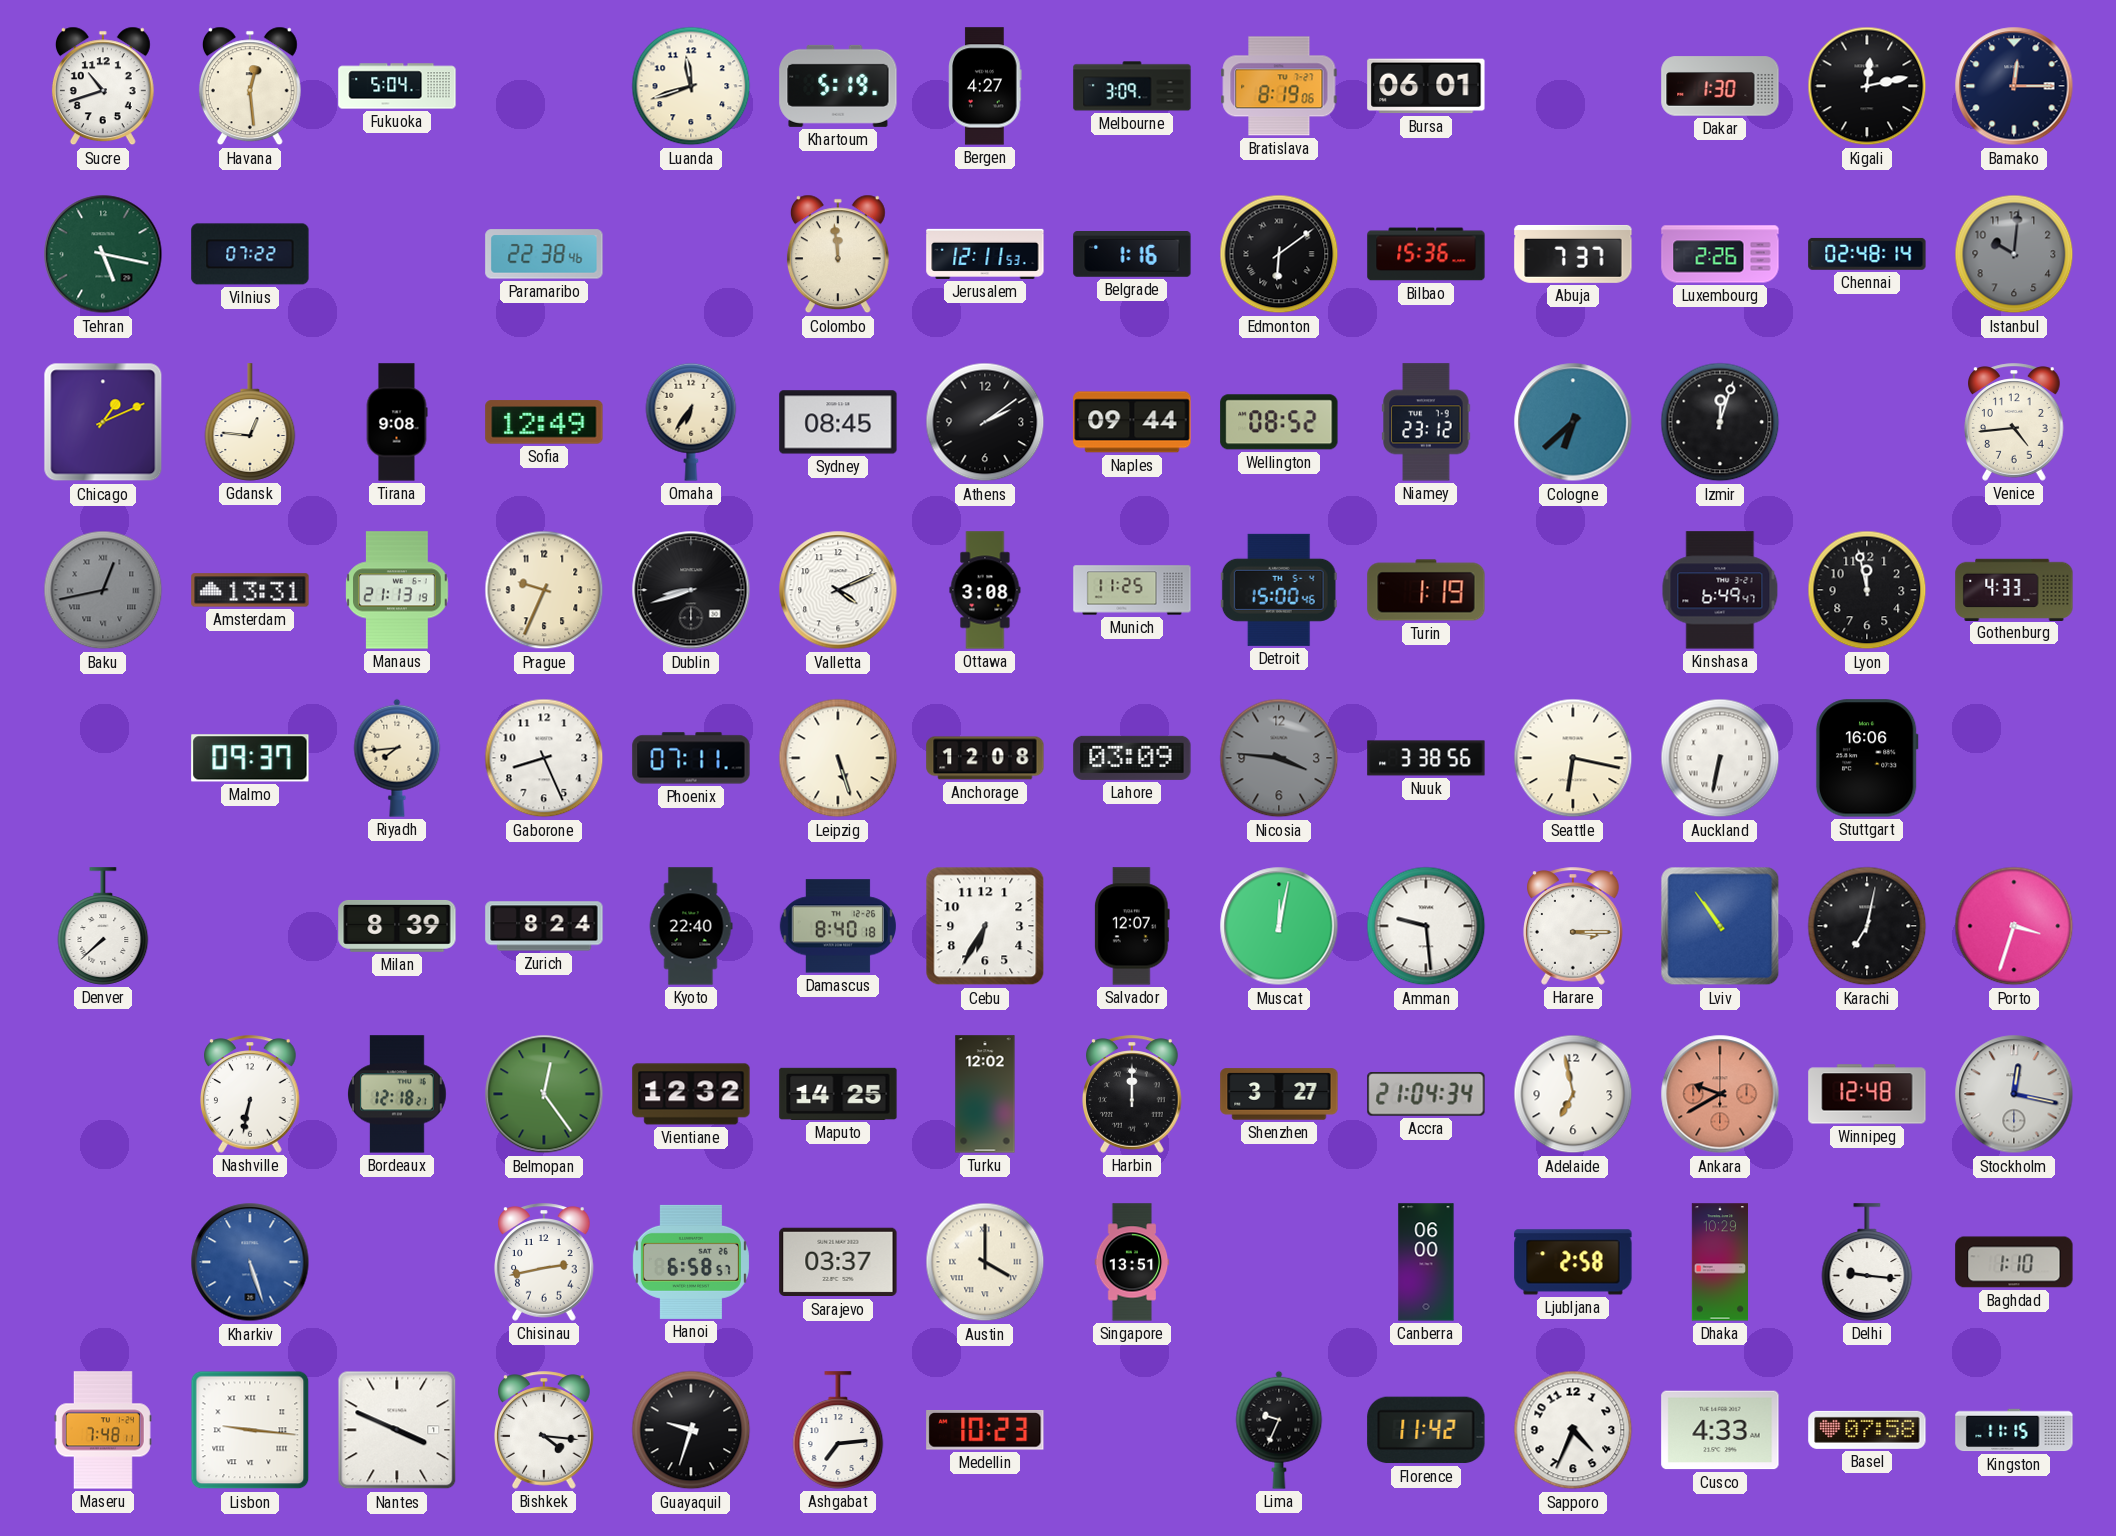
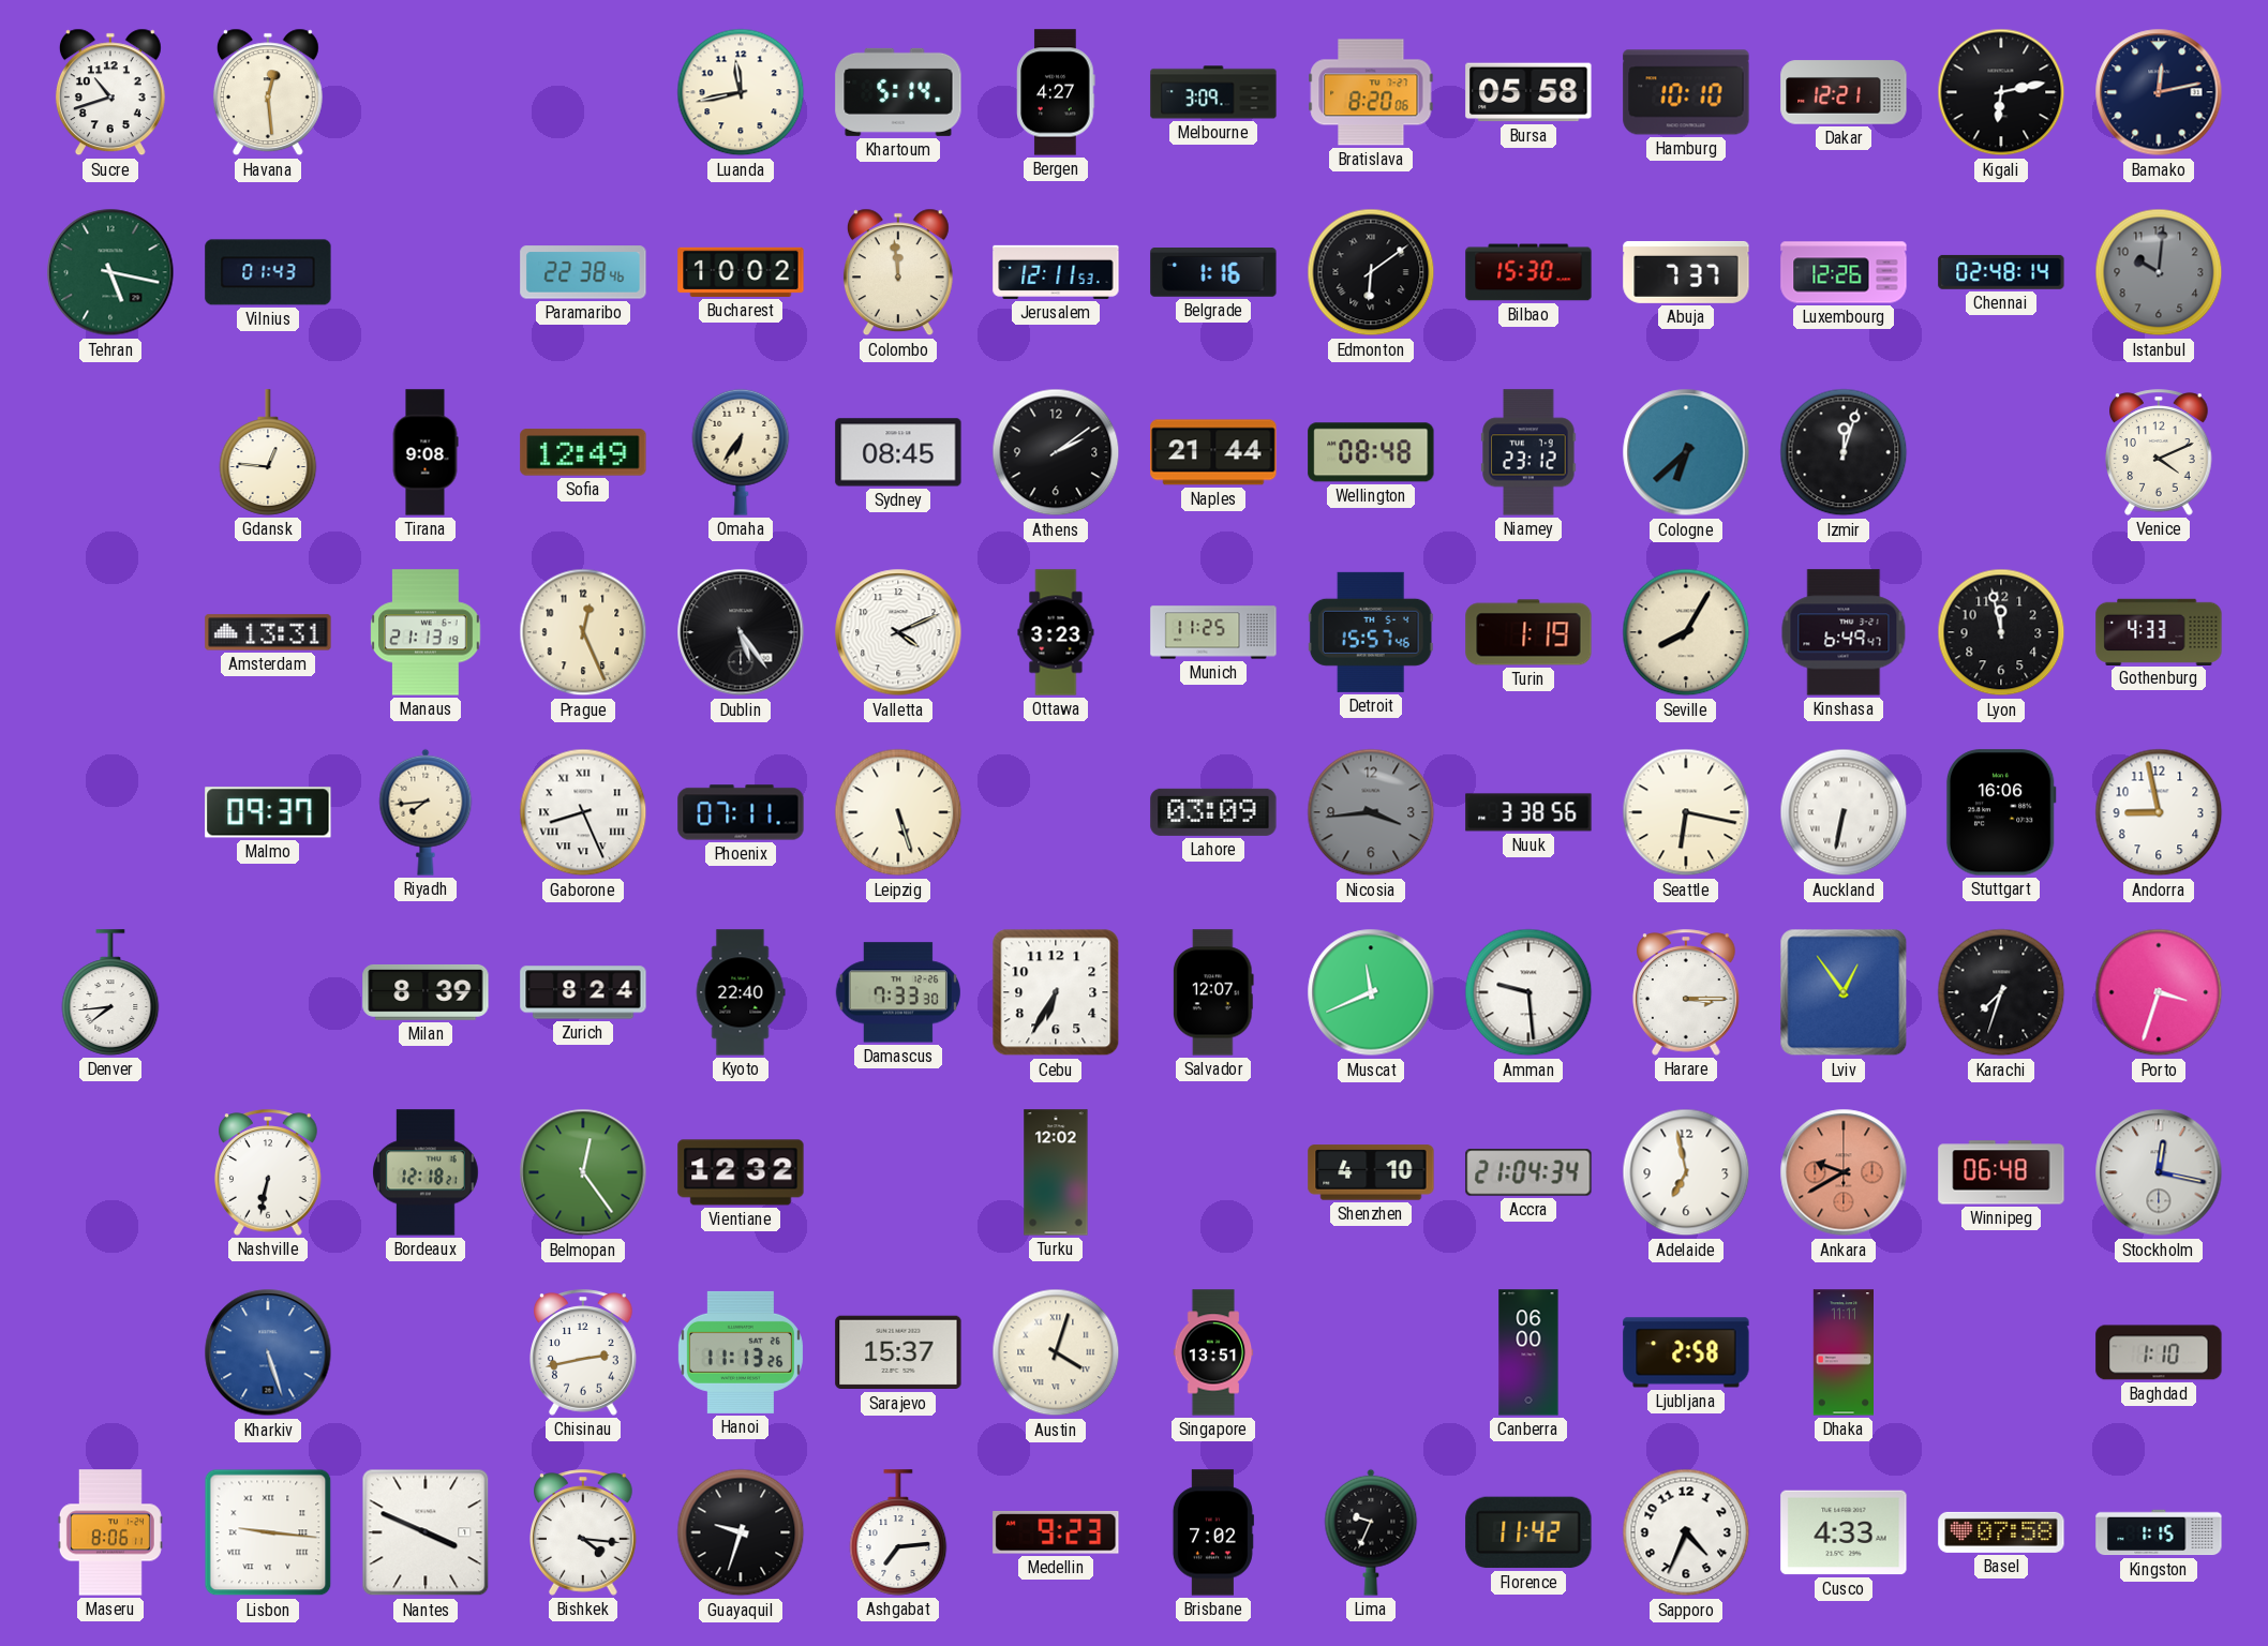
Fukuoka: 5:04 -> none (397, 86)
Luanda: 11:42 -> 11:43 (741, 92)
Khartoum: 5:19 -> 5:14 (898, 92)
Bratislava: 8:19 -> 8:20 (1371, 92)
Bursa: 06:01 -> 05:58 (1528, 92)
Hamburg: none -> 10:10 (1686, 92)
Dakar: 1:30 -> 12:21 (1844, 92)
Kigali: 12:13 -> 6:13 (2001, 92)
Bamako: 12:15 -> 12:13 (2159, 92)
Vilnius: 07:22 -> 01:43 (268, 272)
Bucharest: none -> 10:02 (741, 272)
Bilbao: 15:36 -> 15:30 (1528, 272)
Luxembourg: 2:26 -> 12:26 (1844, 272)
Chicago: 1:11 -> none (103, 422)
Naples: 09:44 -> 21:44 (1213, 452)
Wellington: 08:52 -> 08:48 (1371, 452)
Venice: 4:44 -> 4:11 (2160, 452)
Baku: 12:43 -> none (103, 590)
Prague: 9:34 -> 12:26 (583, 632)
Dublin: 8:42 -> 5:24 (741, 632)
Ottawa: 3:08 -> 3:23 (1056, 632)
Detroit: 15:00 -> 15:57 (1371, 632)
Seville: none -> 8:05 (1686, 632)
Gaborone numerals: Arabic -> Roman (583, 812)
Anchorage: 12:08 -> none (985, 758)
Nicosia: 3:46 -> 3:44 (1371, 812)
Andorra: none -> 8:58 (2159, 812)
Denver: 7:38 -> 7:44 (110, 992)
Damascus: 8:40 -> 7:33 (898, 992)
Muscat: 12:02 -> 11:41 (1371, 992)
Lviv: 10:54 -> 12:54 (1844, 992)
Karachi: 7:02 -> 7:33 (2001, 992)
Maputo: 14:25 -> none (838, 1094)
Harbin: 12:00 -> none (1133, 1094)
Shenzhen: 3:27 -> 4:10 (1371, 1172)
Winnipeg: 12:48 -> 06:48 (2001, 1172)
Hanoi: 6:58 -> 11:13 (741, 1352)
Sarajevo: 03:37 -> 15:37 (898, 1352)
Austin: 4:00 -> 4:03 (1056, 1352)
Dhaka: 10:29 -> 11:11 (1842, 1352)
Delhi: 9:16 -> none (1867, 1262)
Maseru: 7:48 -> 8:06 (110, 1532)
Medellin: 10:23 -> 9:23 (1056, 1533)
Brisbane: none -> 7:02 (1213, 1532)
Kingston: 11:15 -> 1:15 (2159, 1532)
